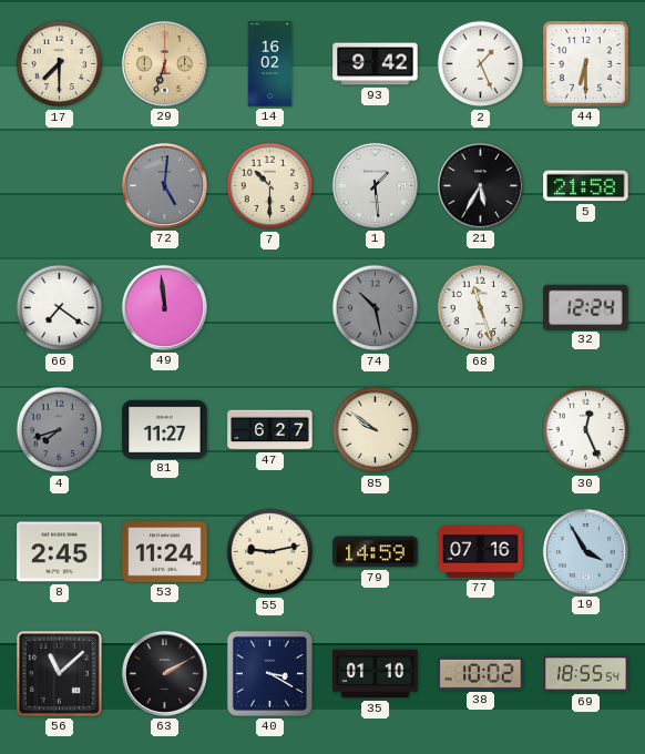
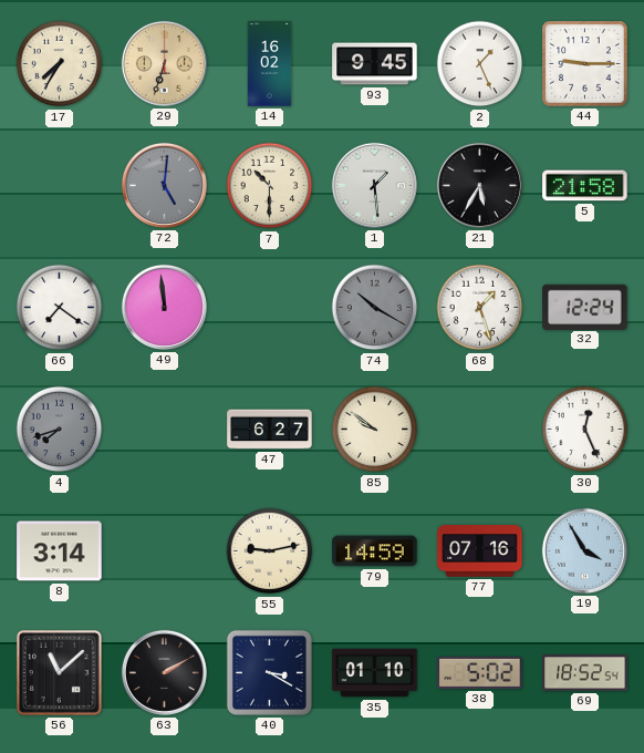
17: 7:30 -> 7:35 (60, 64)
93: 9:42 -> 9:45 (375, 64)
44: 6:30 -> 9:15 (585, 64)
74: 10:28 -> 10:20 (375, 308)
68: 11:27 -> 1:27 (480, 308)
81: 11:27 -> none (165, 429)
8: 2:45 -> 3:14 (60, 551)
53: 11:24 -> none (165, 552)
38: 10:02 -> 5:02 (480, 672)
69: 18:55 -> 18:52 (585, 673)
